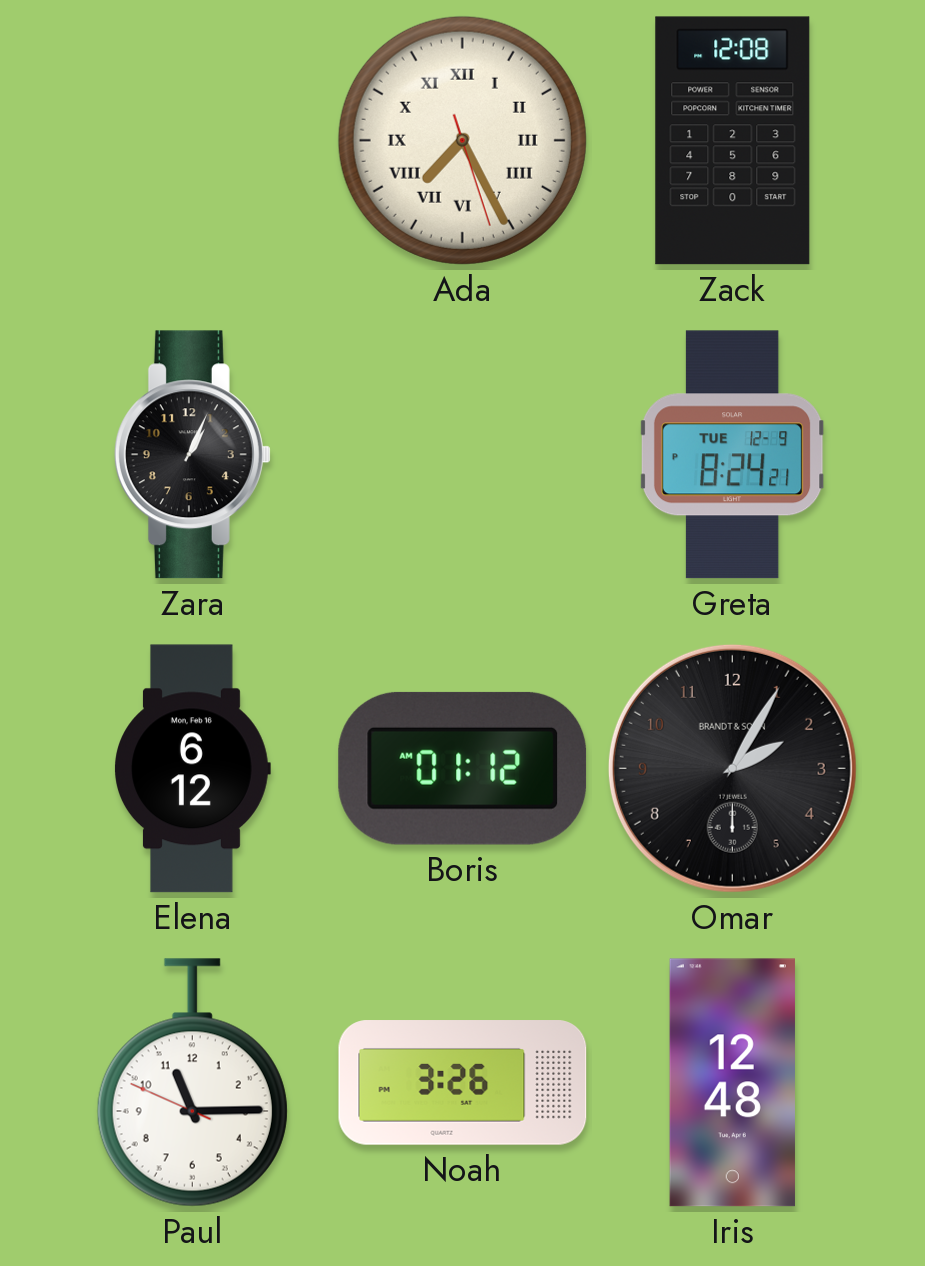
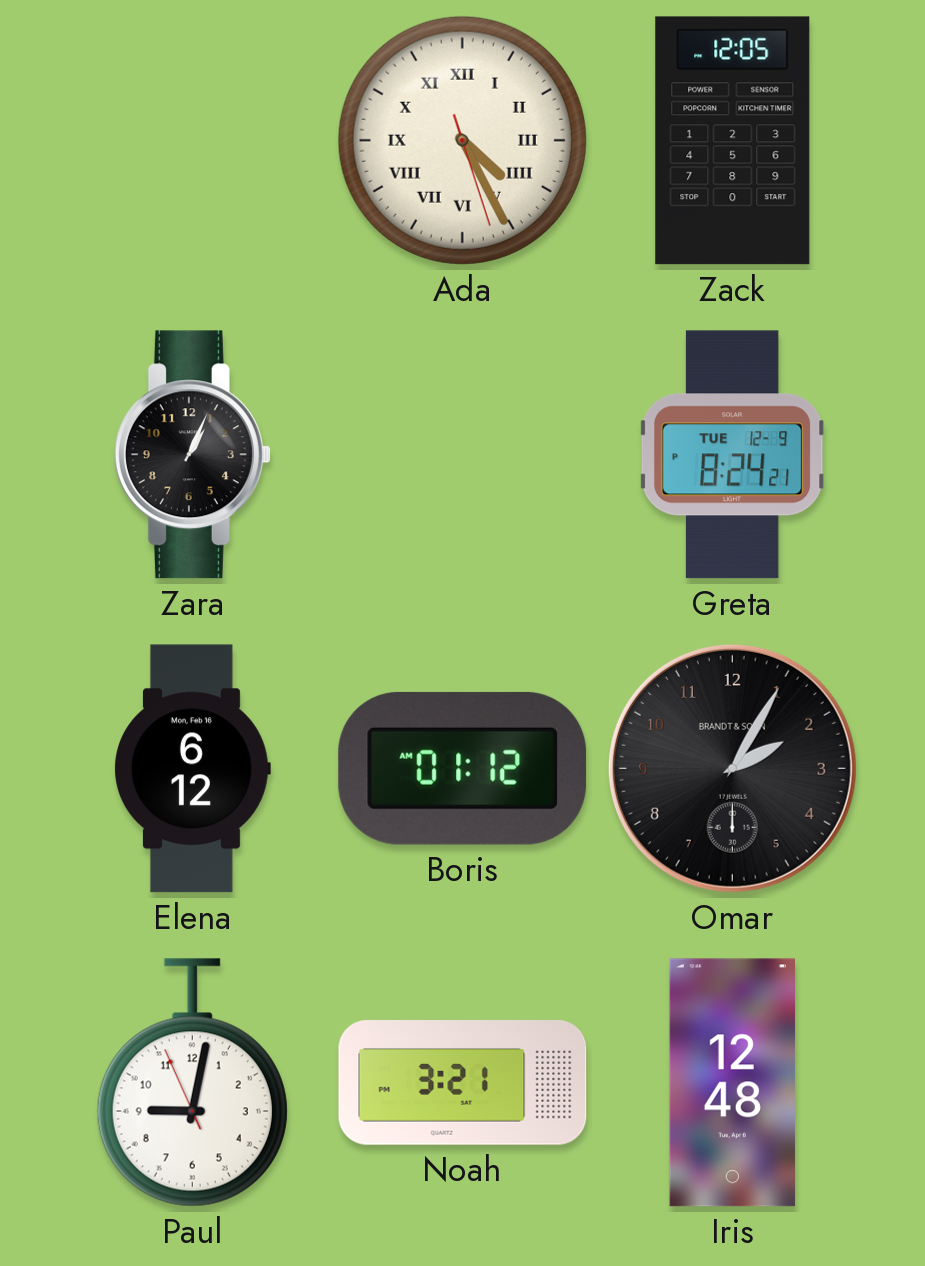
Ada: 7:25 -> 4:25 (462, 140)
Zack: 12:08 -> 12:05 (733, 141)
Paul: 11:14 -> 9:01 (192, 1083)
Noah: 3:26 -> 3:21 (463, 1083)
